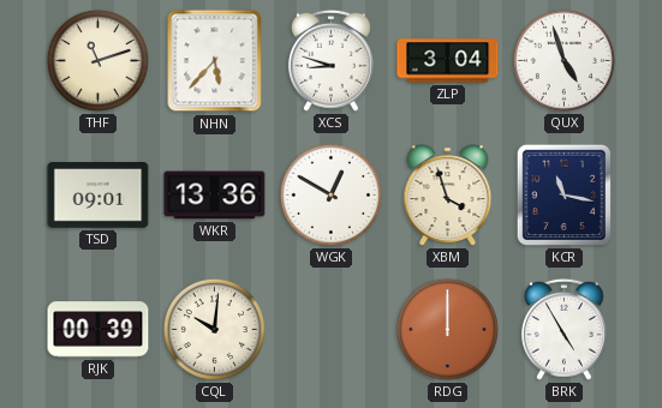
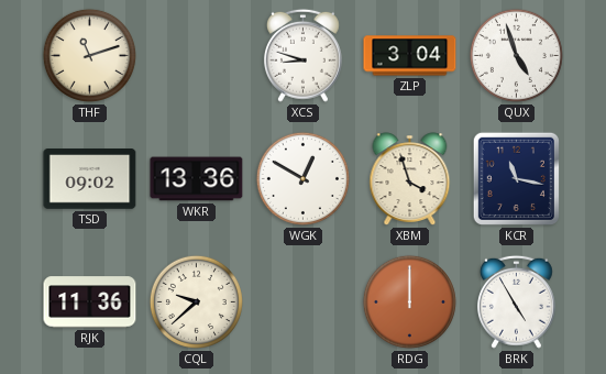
NHN: 5:37 -> none (215, 61)
TSD: 09:01 -> 09:02 (90, 179)
RJK: 00:39 -> 11:36 (90, 302)
CQL: 10:01 -> 9:38 (196, 301)
